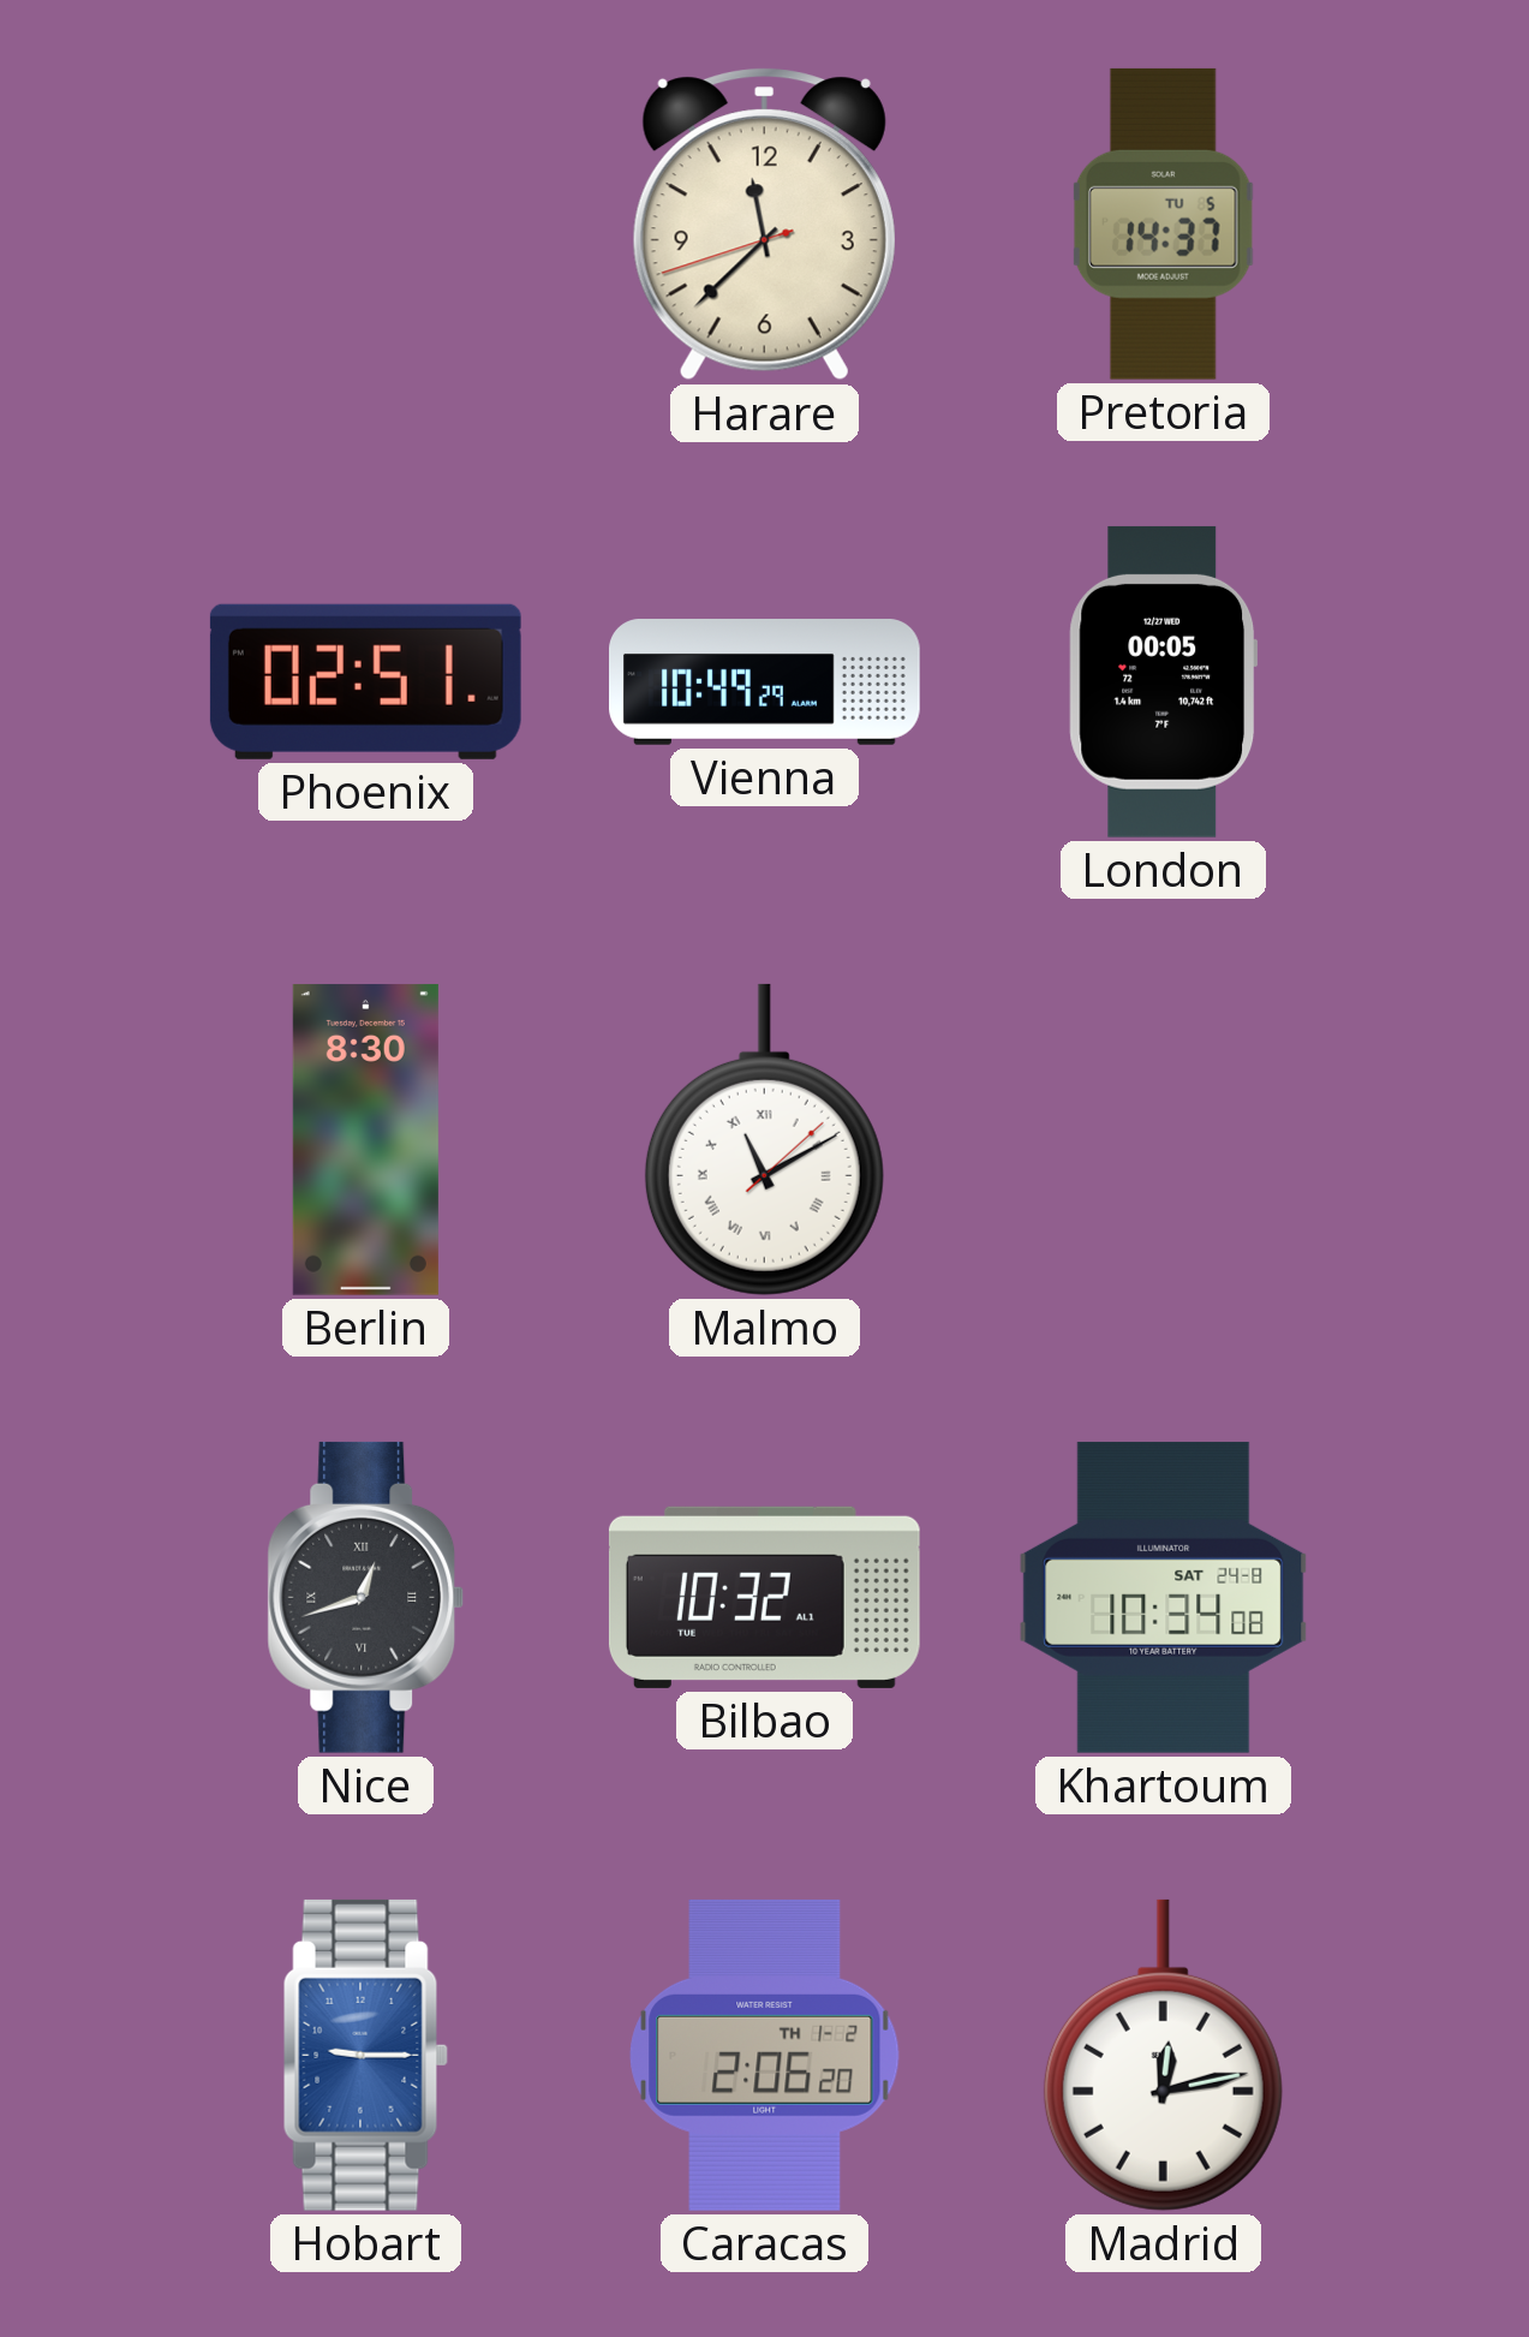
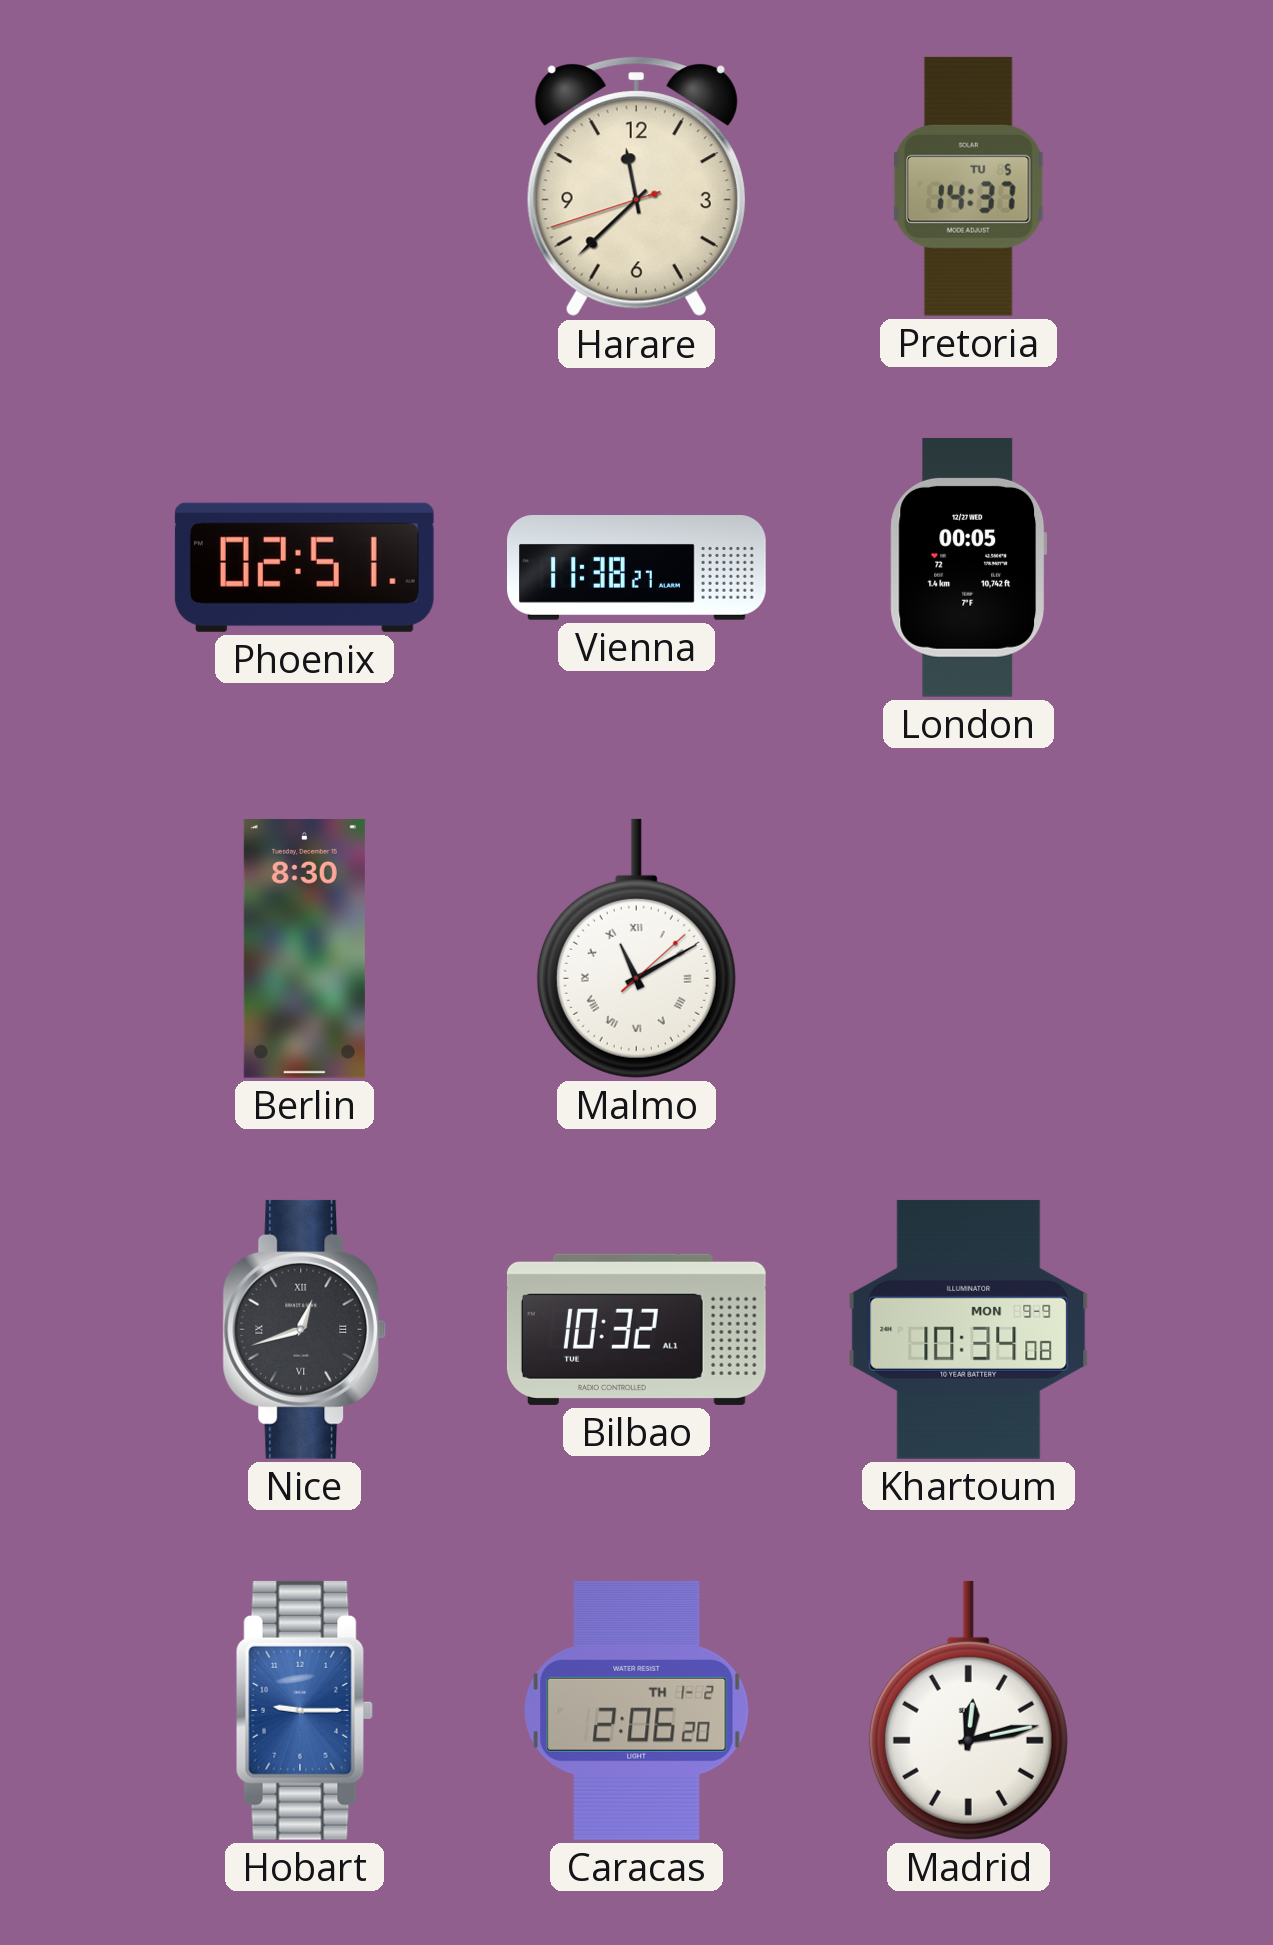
Vienna: 10:49 -> 11:38 (637, 568)
Khartoum date: SAT 24-8 -> MON 9-9 (969, 1329)
